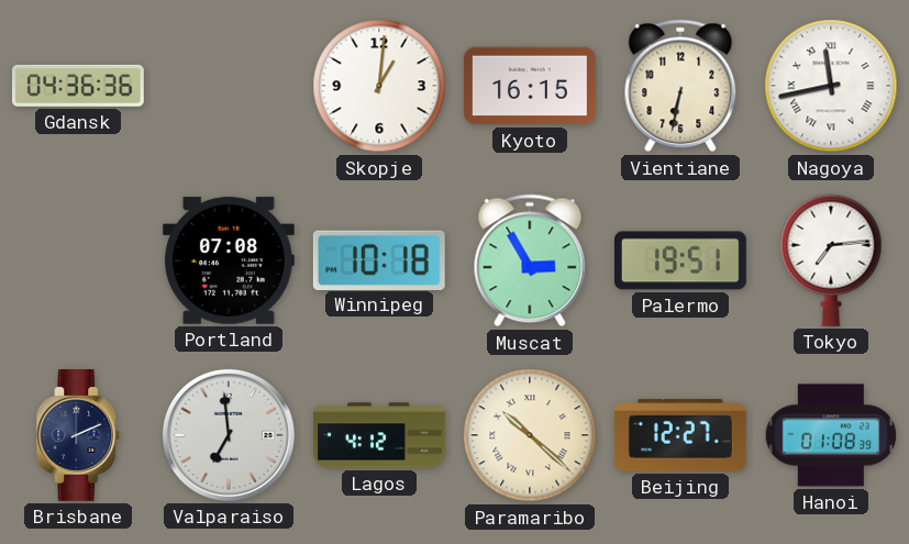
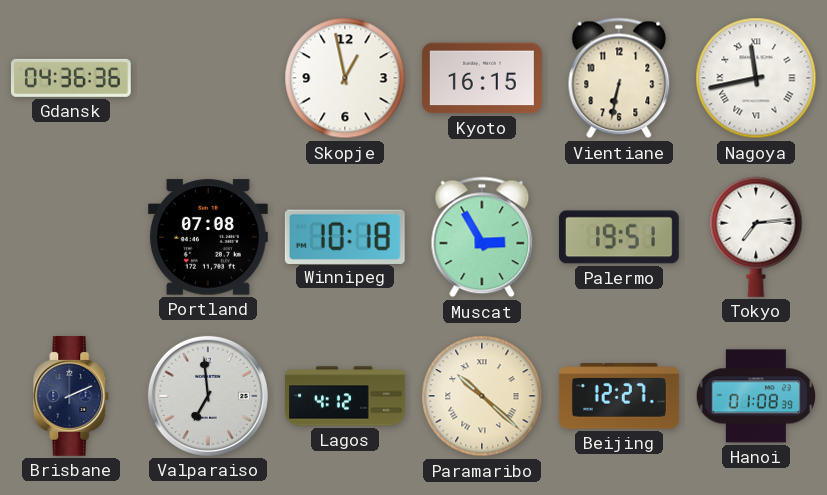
Skopje: 1:01 -> 12:58 (345, 78)
